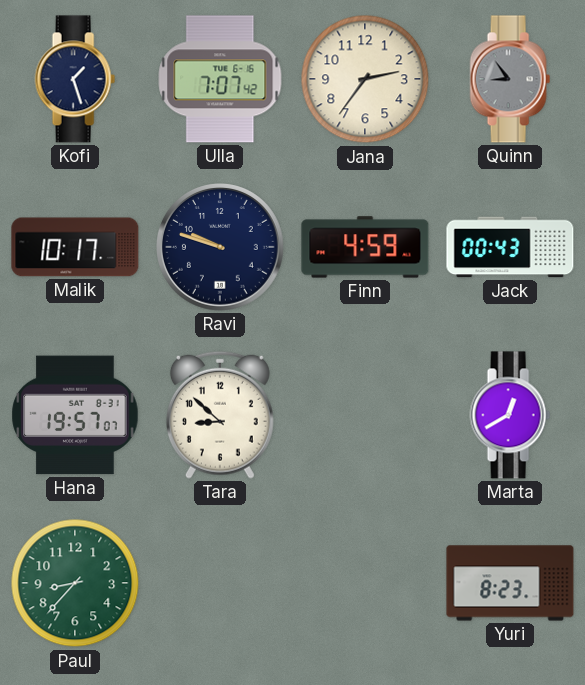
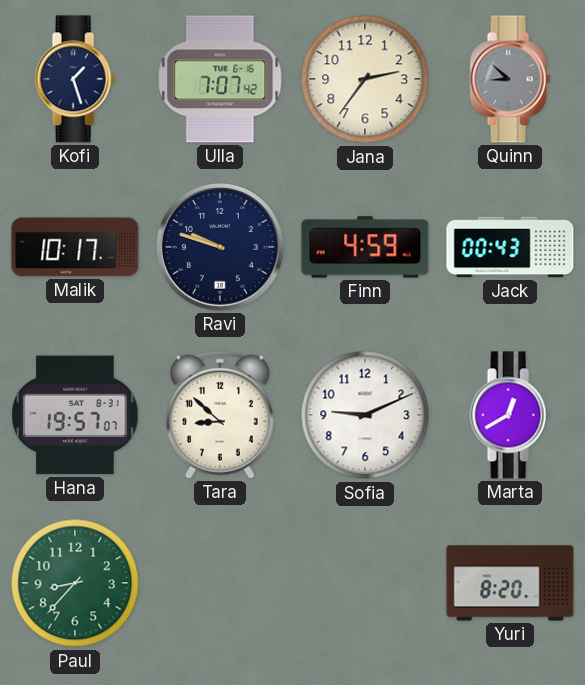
Quinn: 8:54 -> 8:52 (510, 79)
Sofia: none -> 9:11 (365, 415)
Yuri: 8:23 -> 8:20 (510, 583)
